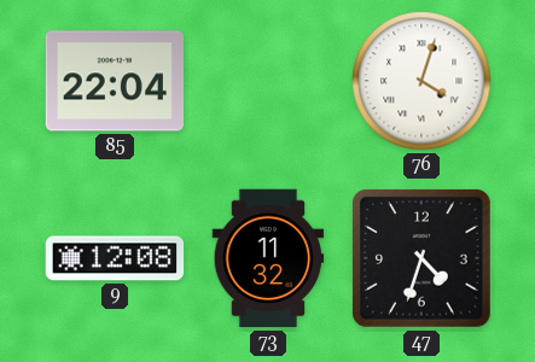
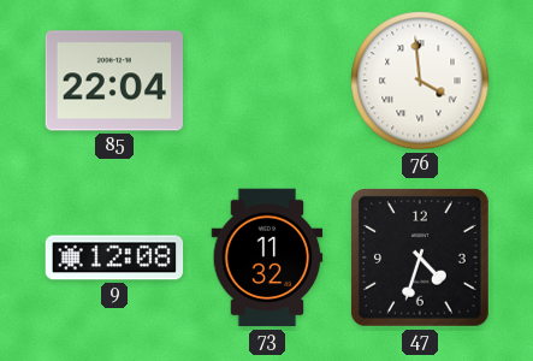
76: 4:03 -> 3:59 (420, 81)
